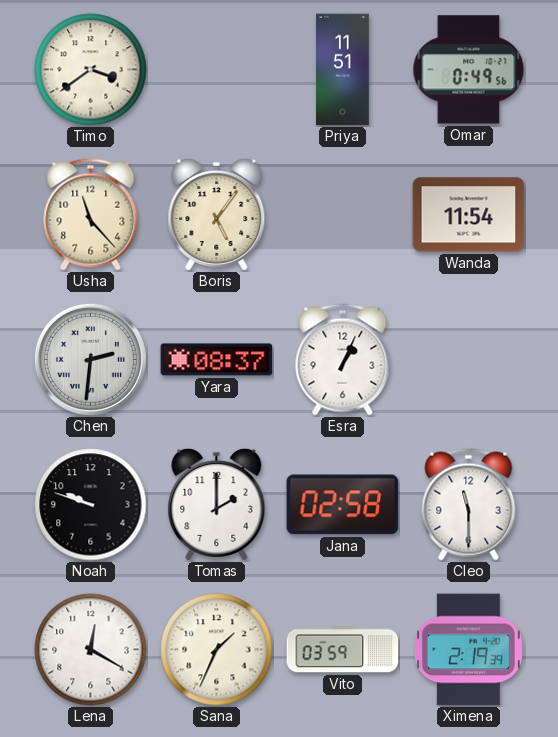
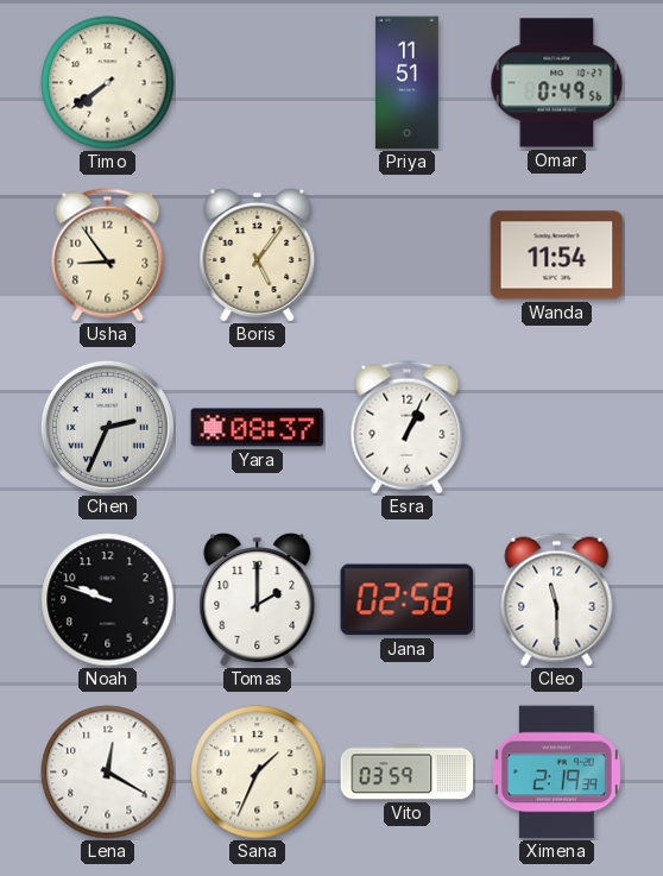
Timo: 3:39 -> 7:39 (108, 83)
Usha: 11:23 -> 8:54 (108, 256)
Chen: 2:31 -> 2:34 (107, 427)
